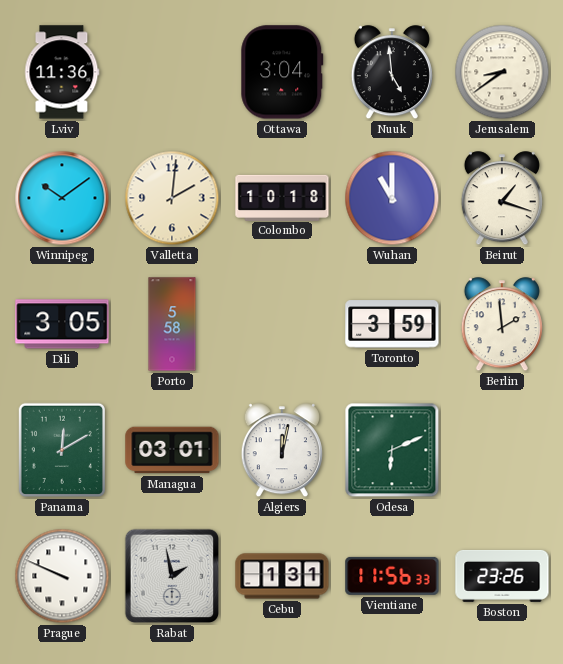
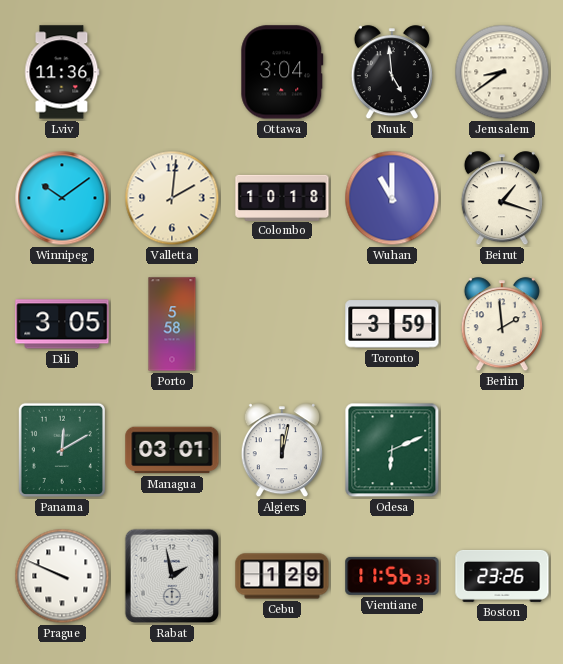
Cebu: 1:31 -> 1:29 (282, 576)
